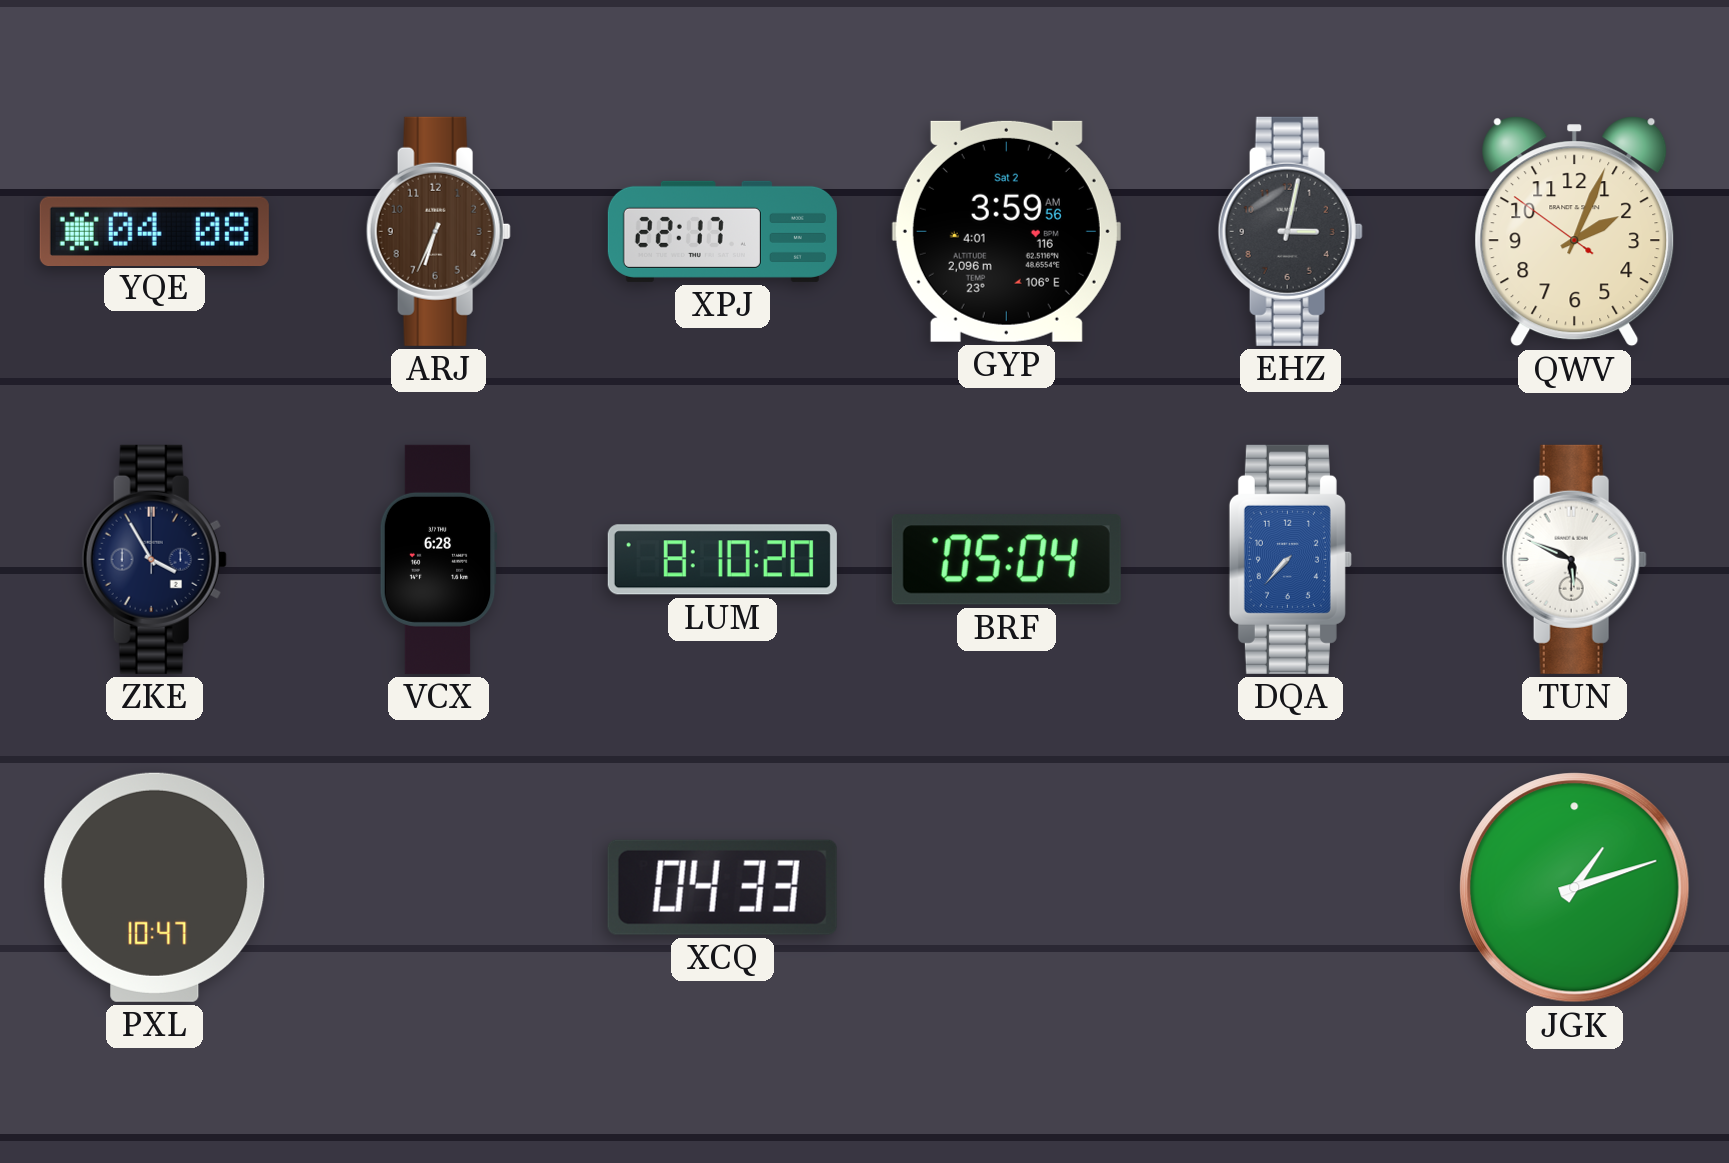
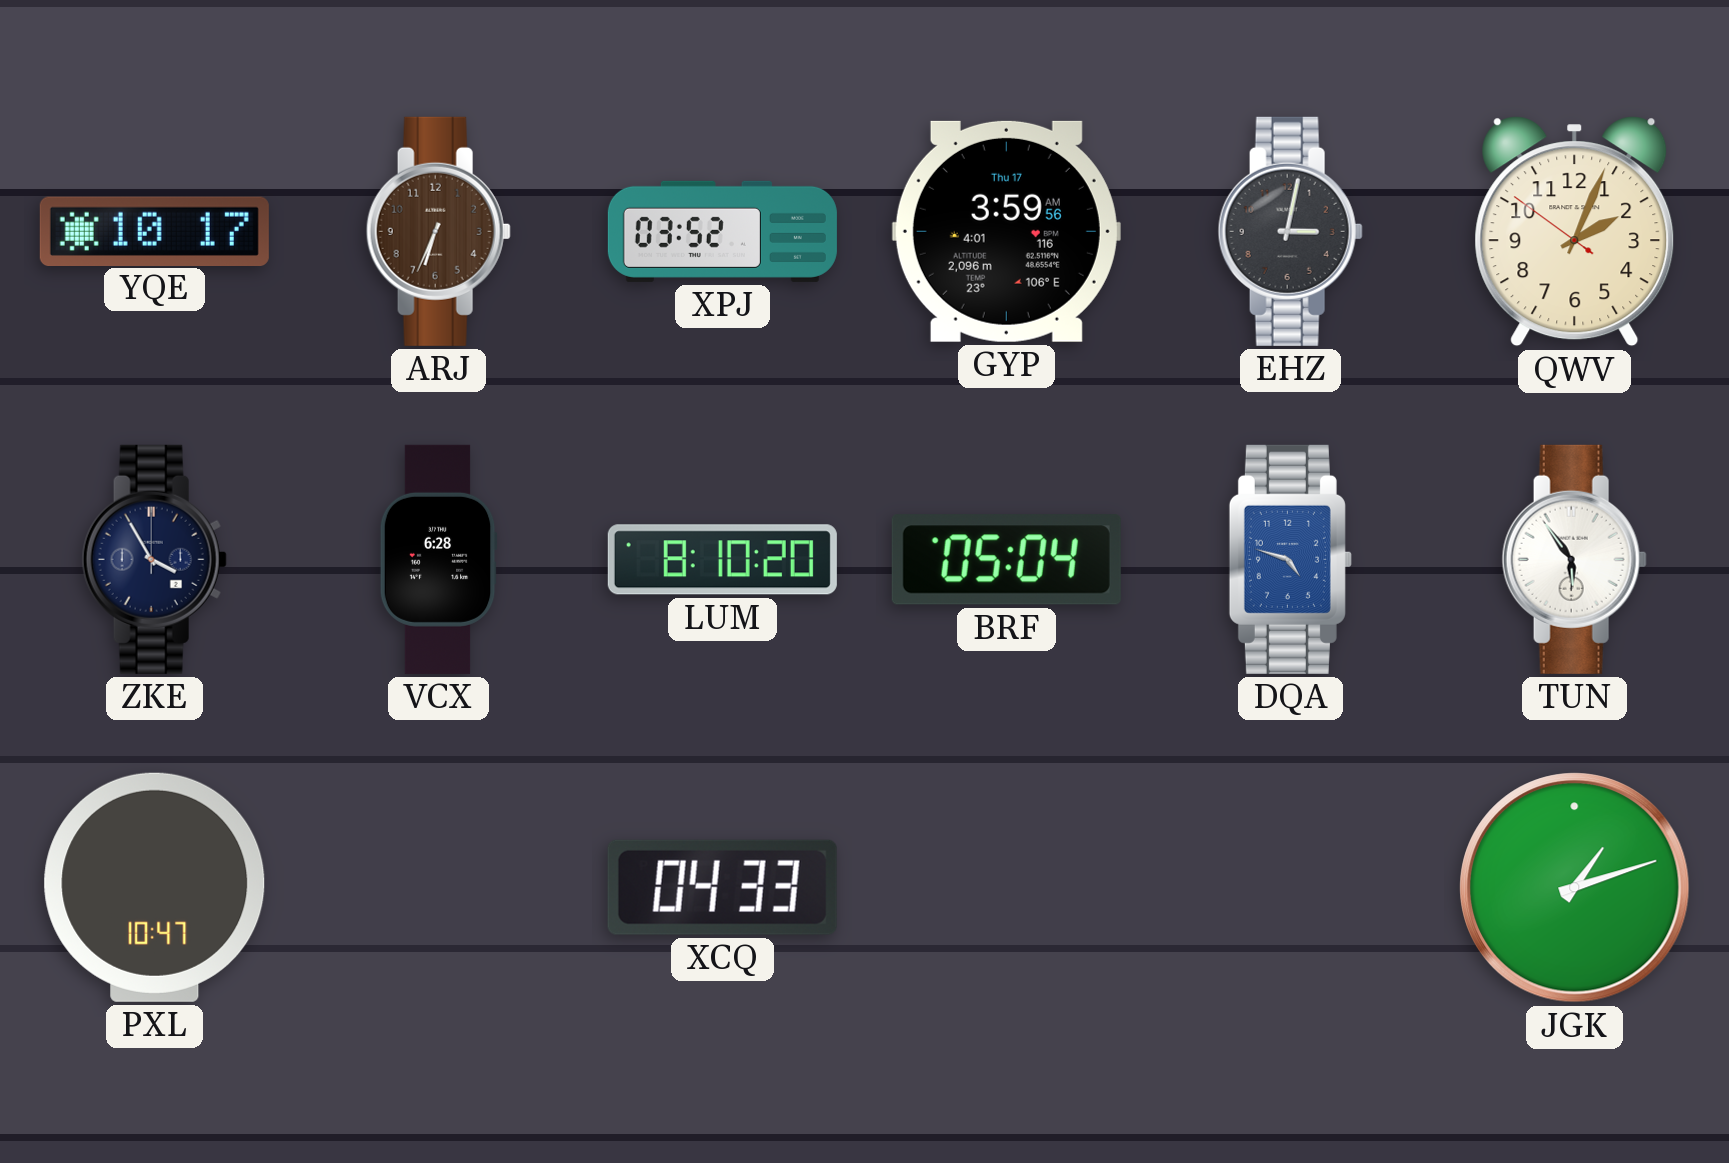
YQE: 04:08 -> 10:17 (154, 231)
XPJ: 22:17 -> 03:52 (722, 231)
GYP date: Sat 2 -> Thu 17 (1006, 231)
DQA: 7:37 -> 4:48 (1290, 559)
TUN: 5:49 -> 5:54 (1574, 559)
